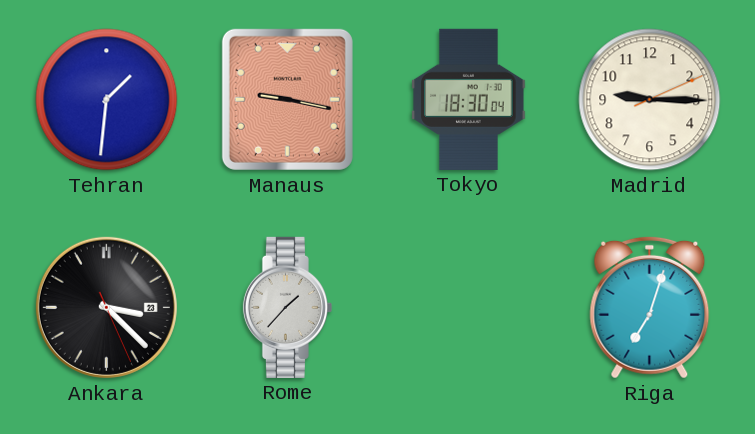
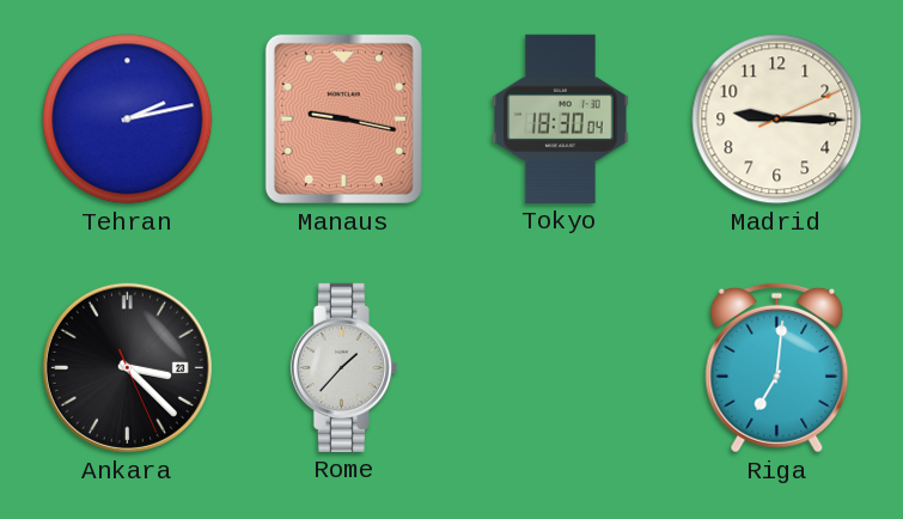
Tehran: 1:31 -> 2:13 (128, 120)
Riga: 7:03 -> 7:01 (777, 367)
